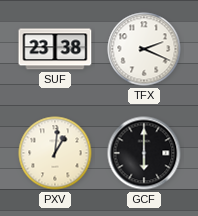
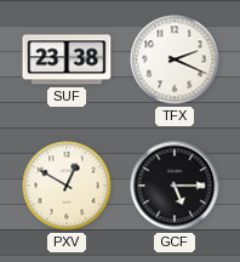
PXV: 1:01 -> 12:50 (67, 186)
GCF: 6:00 -> 5:15 (175, 186)
